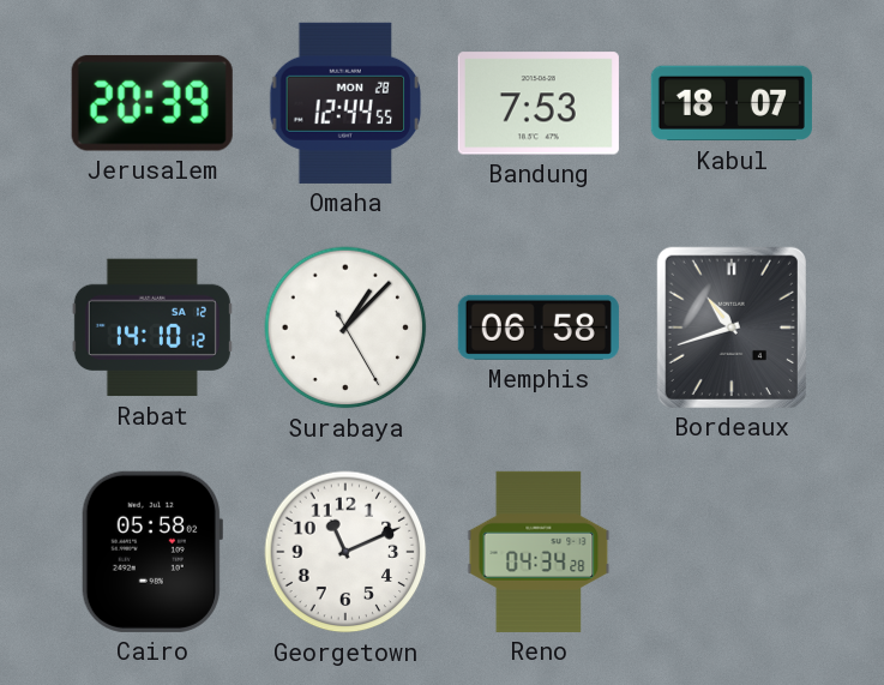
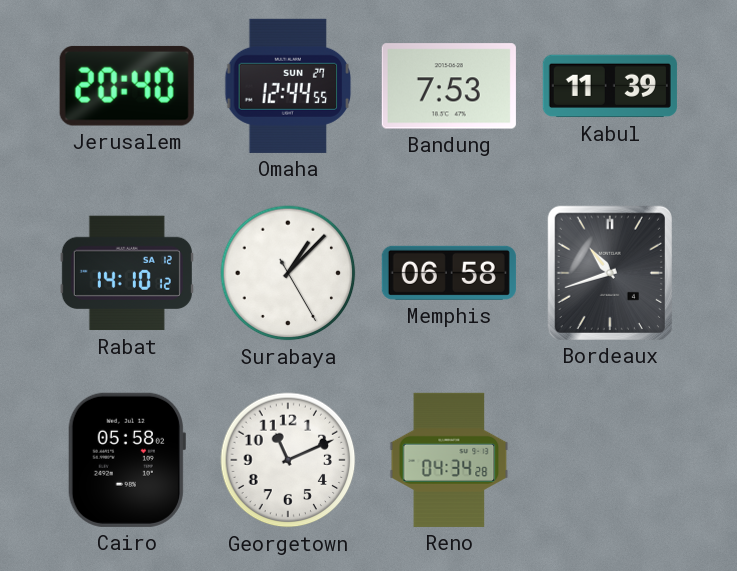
Jerusalem: 20:39 -> 20:40 (127, 86)
Omaha date: MON 28 -> SUN 27 (288, 86)
Kabul: 18:07 -> 11:39 (610, 86)
